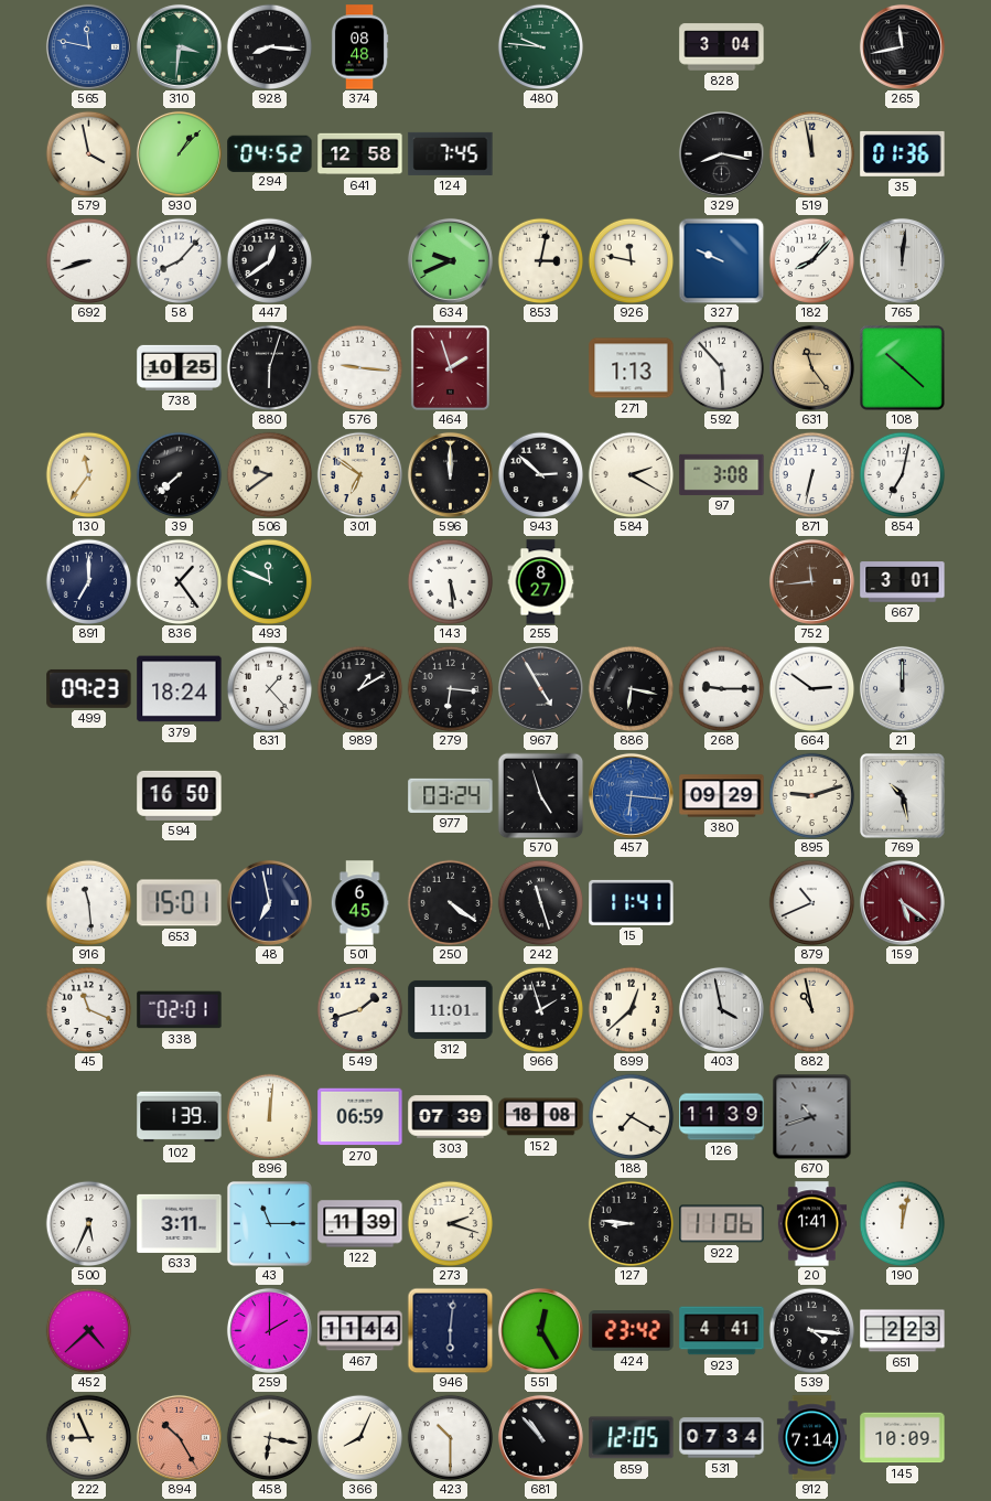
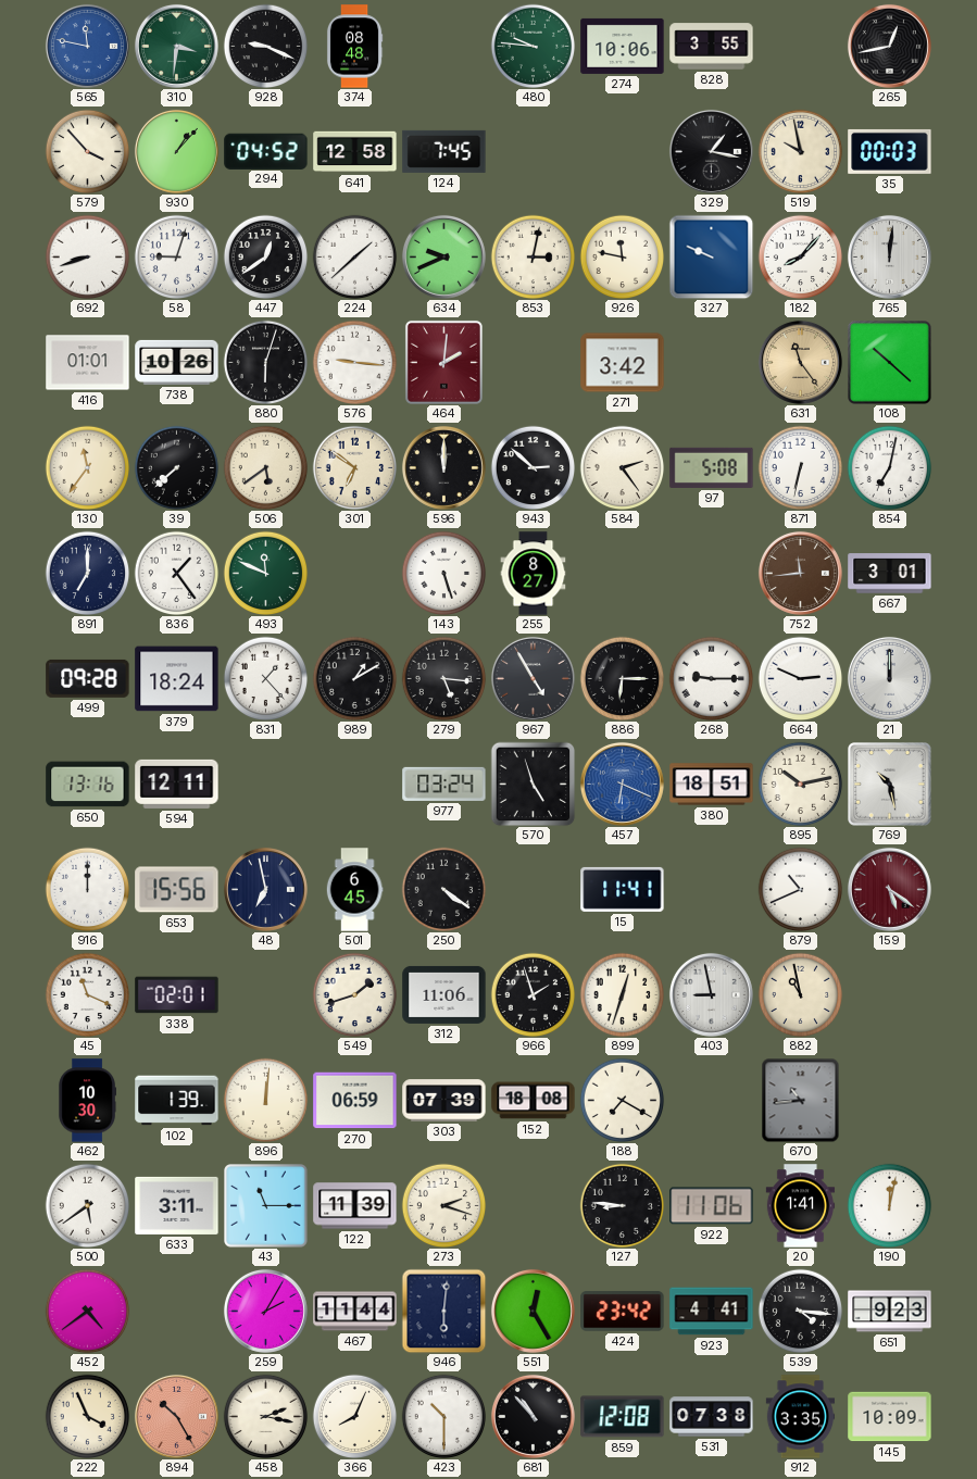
928: 8:16 -> 9:19 (265, 46)
274: none -> 10:06 (623, 46)
828: 3:04 -> 3:55 (712, 47)
265: 11:43 -> 12:43 (889, 46)
579: 3:58 -> 3:53 (87, 151)
329: 8:17 -> 1:17 (711, 151)
519: 11:58 -> 9:58 (800, 151)
35: 01:36 -> 00:03 (890, 151)
58: 8:07 -> 9:03 (176, 256)
224: none -> 1:38 (354, 256)
416: none -> 01:01 (88, 363)
738: 10:25 -> 10:26 (177, 362)
464: 1:57 -> 2:01 (443, 362)
271: 1:13 -> 3:42 (623, 363)
592: 5:53 -> none (721, 367)
506: 9:39 -> 5:39 (265, 467)
584: 2:20 -> 2:24 (622, 467)
97: 3:08 -> 5:08 (712, 467)
143: 5:29 -> 5:27 (443, 573)
499: 09:23 -> 09:28 (88, 678)
279: 6:16 -> 5:16 (443, 678)
886: 6:17 -> 6:15 (622, 678)
664: 2:51 -> 2:49 (800, 678)
650: none -> 13:16 (88, 785)
594: 16:50 -> 12:11 (177, 784)
457: 6:16 -> 6:19 (622, 784)
380: 09:29 -> 18:51 (712, 785)
895: 9:12 -> 10:13 (800, 784)
916: 11:29 -> 12:00 (87, 889)
653: 15:01 -> 15:56 (177, 890)
242: 11:27 -> none (540, 902)
312: 11:01 -> 11:06 (444, 994)
899: 12:38 -> 12:33 (622, 994)
403: 3:58 -> 8:58 (711, 994)
462: none -> 10:30 (87, 1101)
126: 11:39 -> none (722, 1117)
670: 10:42 -> 10:44 (801, 1100)
500: 5:34 -> 5:39 (87, 1205)
452: 4:38 -> 4:39 (87, 1311)
259: 2:00 -> 2:05 (265, 1311)
651: 2:23 -> 9:23 (890, 1312)
222: 8:56 -> 3:56 (87, 1416)
458: 6:17 -> 2:17 (265, 1416)
859: 12:05 -> 12:08 (623, 1417)
531: 07:34 -> 07:38 (712, 1417)
912: 7:14 -> 3:35 (801, 1417)
